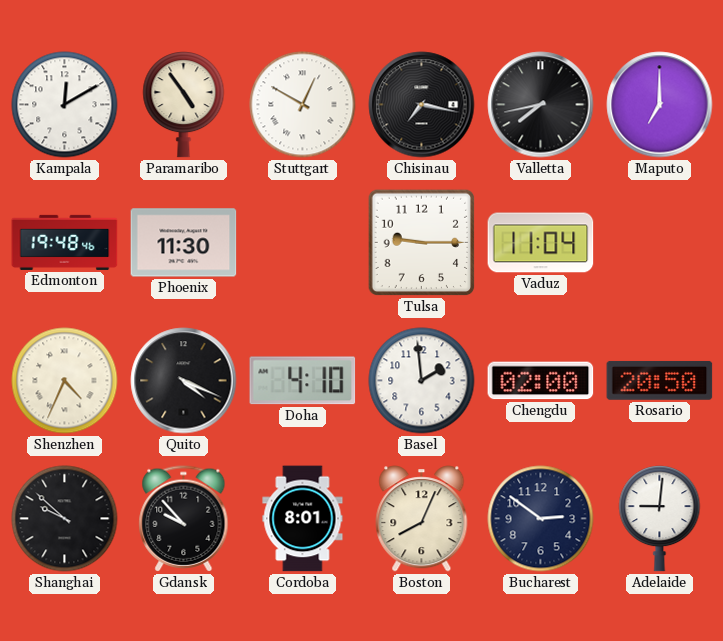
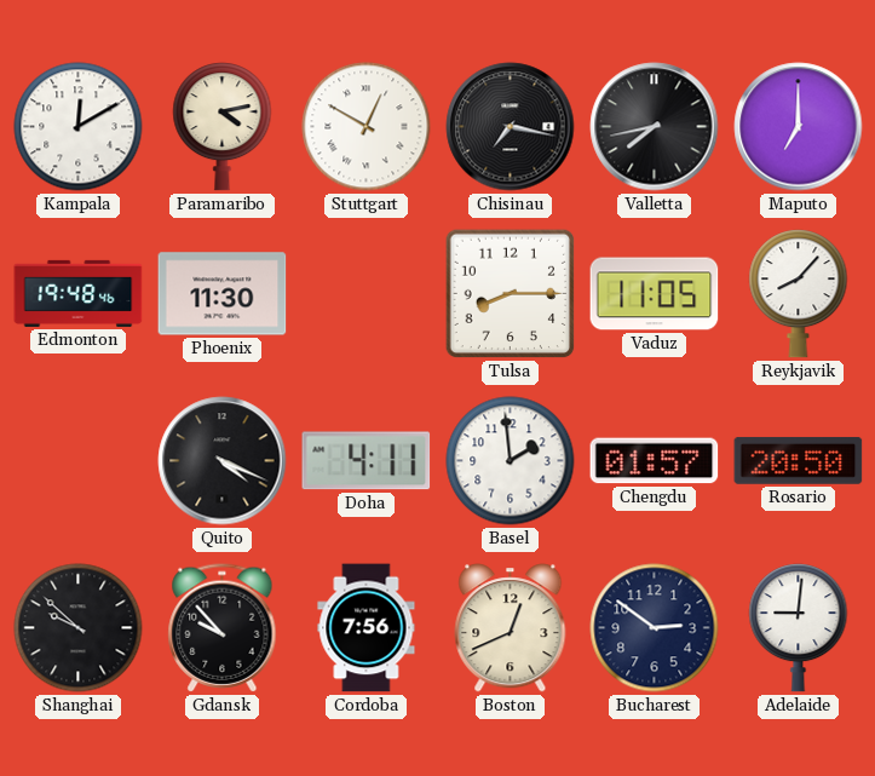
Paramaribo: 4:54 -> 4:13 (223, 127)
Tulsa: 9:15 -> 8:15 (511, 294)
Vaduz: 11:04 -> 11:05 (655, 294)
Reykjavik: none -> 8:07 (799, 294)
Shenzhen: 4:34 -> none (65, 381)
Doha: 4:10 -> 4:11 (367, 461)
Chengdu: 02:00 -> 01:57 (655, 461)
Cordoba: 8:01 -> 7:56 (367, 628)
Boston: 8:04 -> 12:41 (511, 628)
